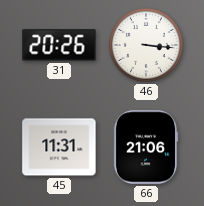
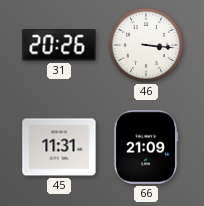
66: 21:06 -> 21:09 (146, 147)
